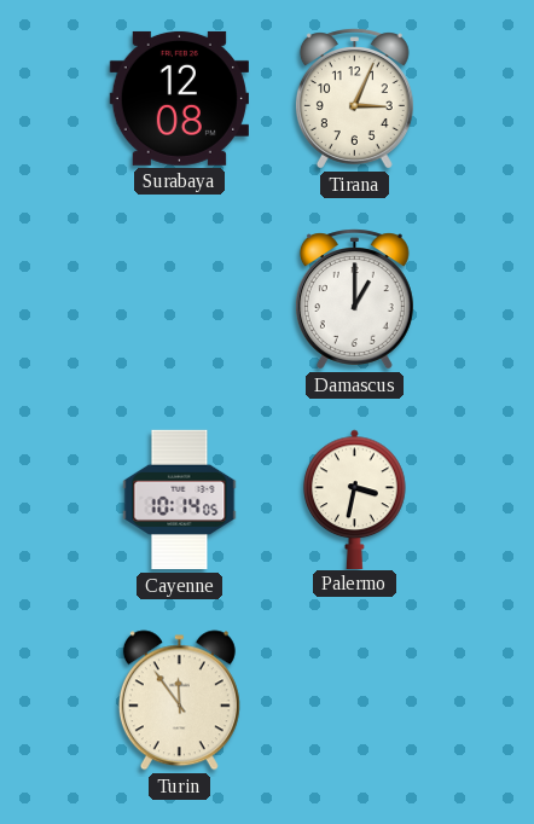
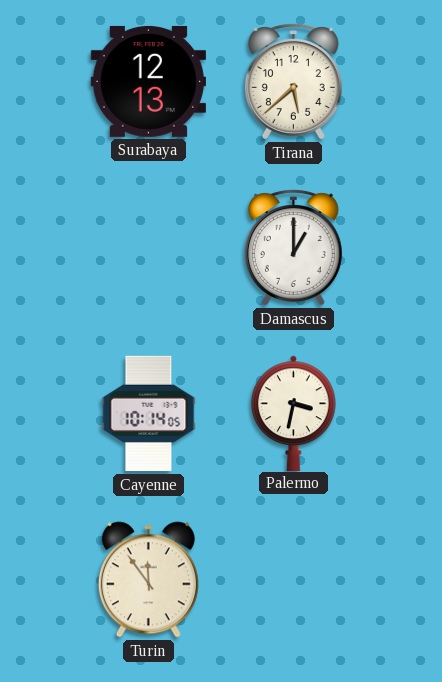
Surabaya: 12:08 -> 12:13 (148, 81)
Tirana: 3:04 -> 5:38 (293, 82)
